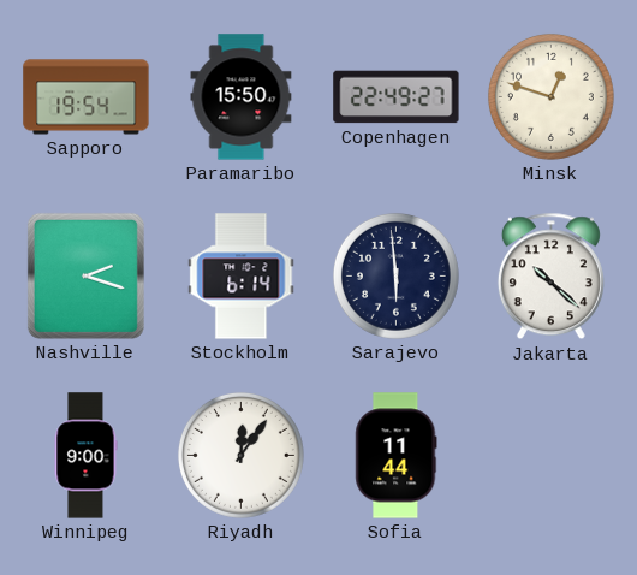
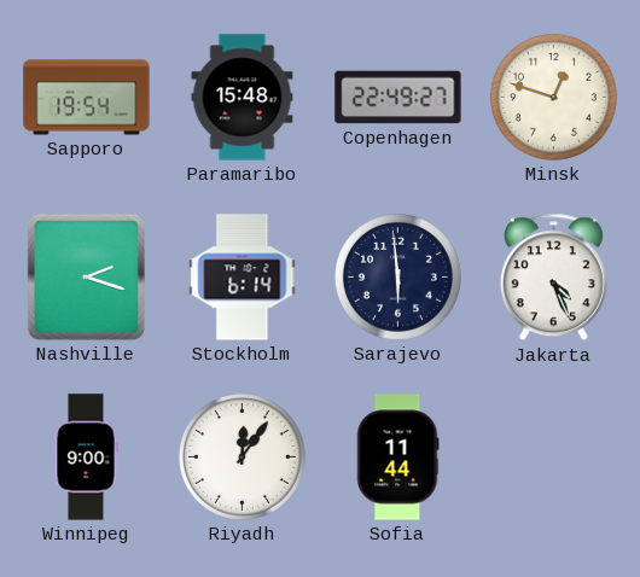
Paramaribo: 15:50 -> 15:48 (243, 98)
Jakarta: 10:22 -> 4:26 (553, 278)
